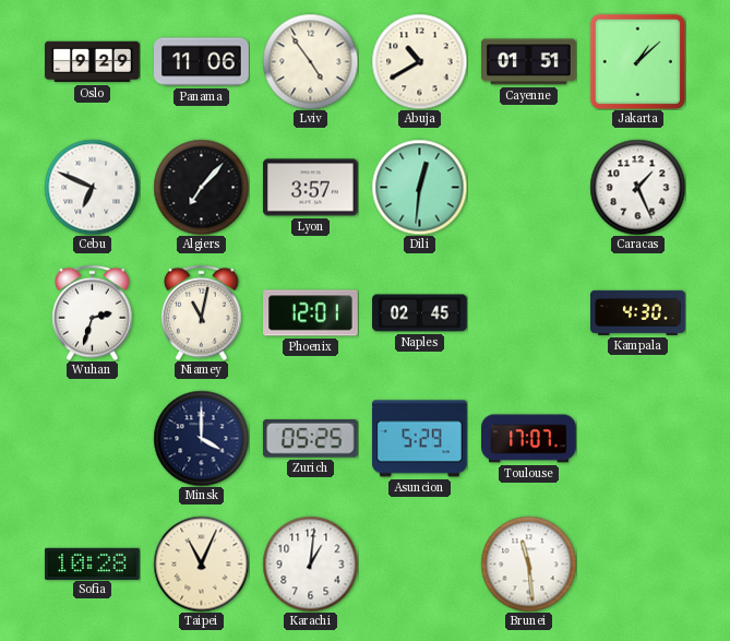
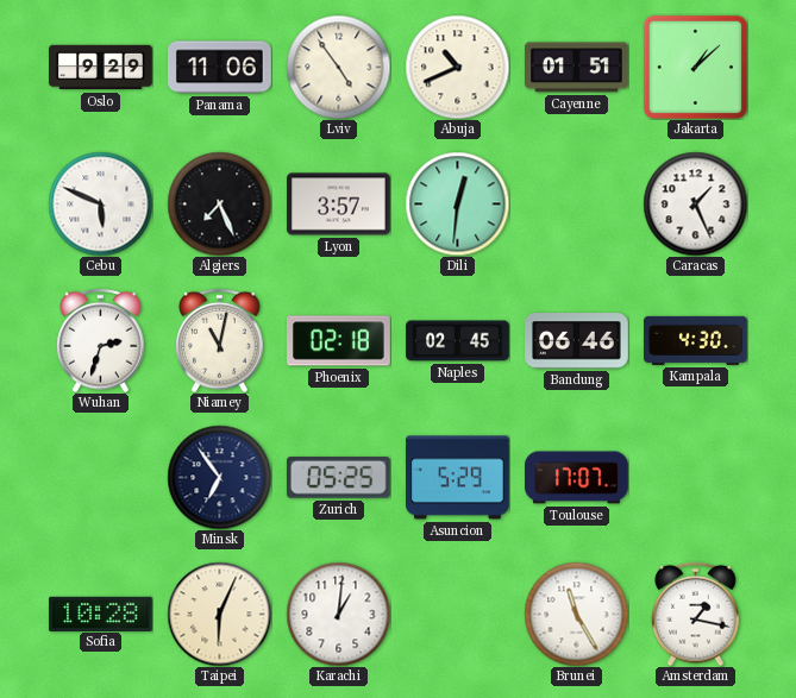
Abuja: 10:40 -> 10:41 (457, 67)
Cebu: 6:49 -> 5:49 (100, 203)
Algiers: 7:07 -> 7:26 (219, 203)
Phoenix: 12:01 -> 02:18 (339, 341)
Bandung: none -> 06:46 (577, 341)
Minsk: 4:00 -> 6:54 (219, 477)
Taipei: 11:04 -> 6:04 (219, 614)
Brunei: 11:29 -> 11:25 (576, 614)
Amsterdam: none -> 1:17 (696, 614)
